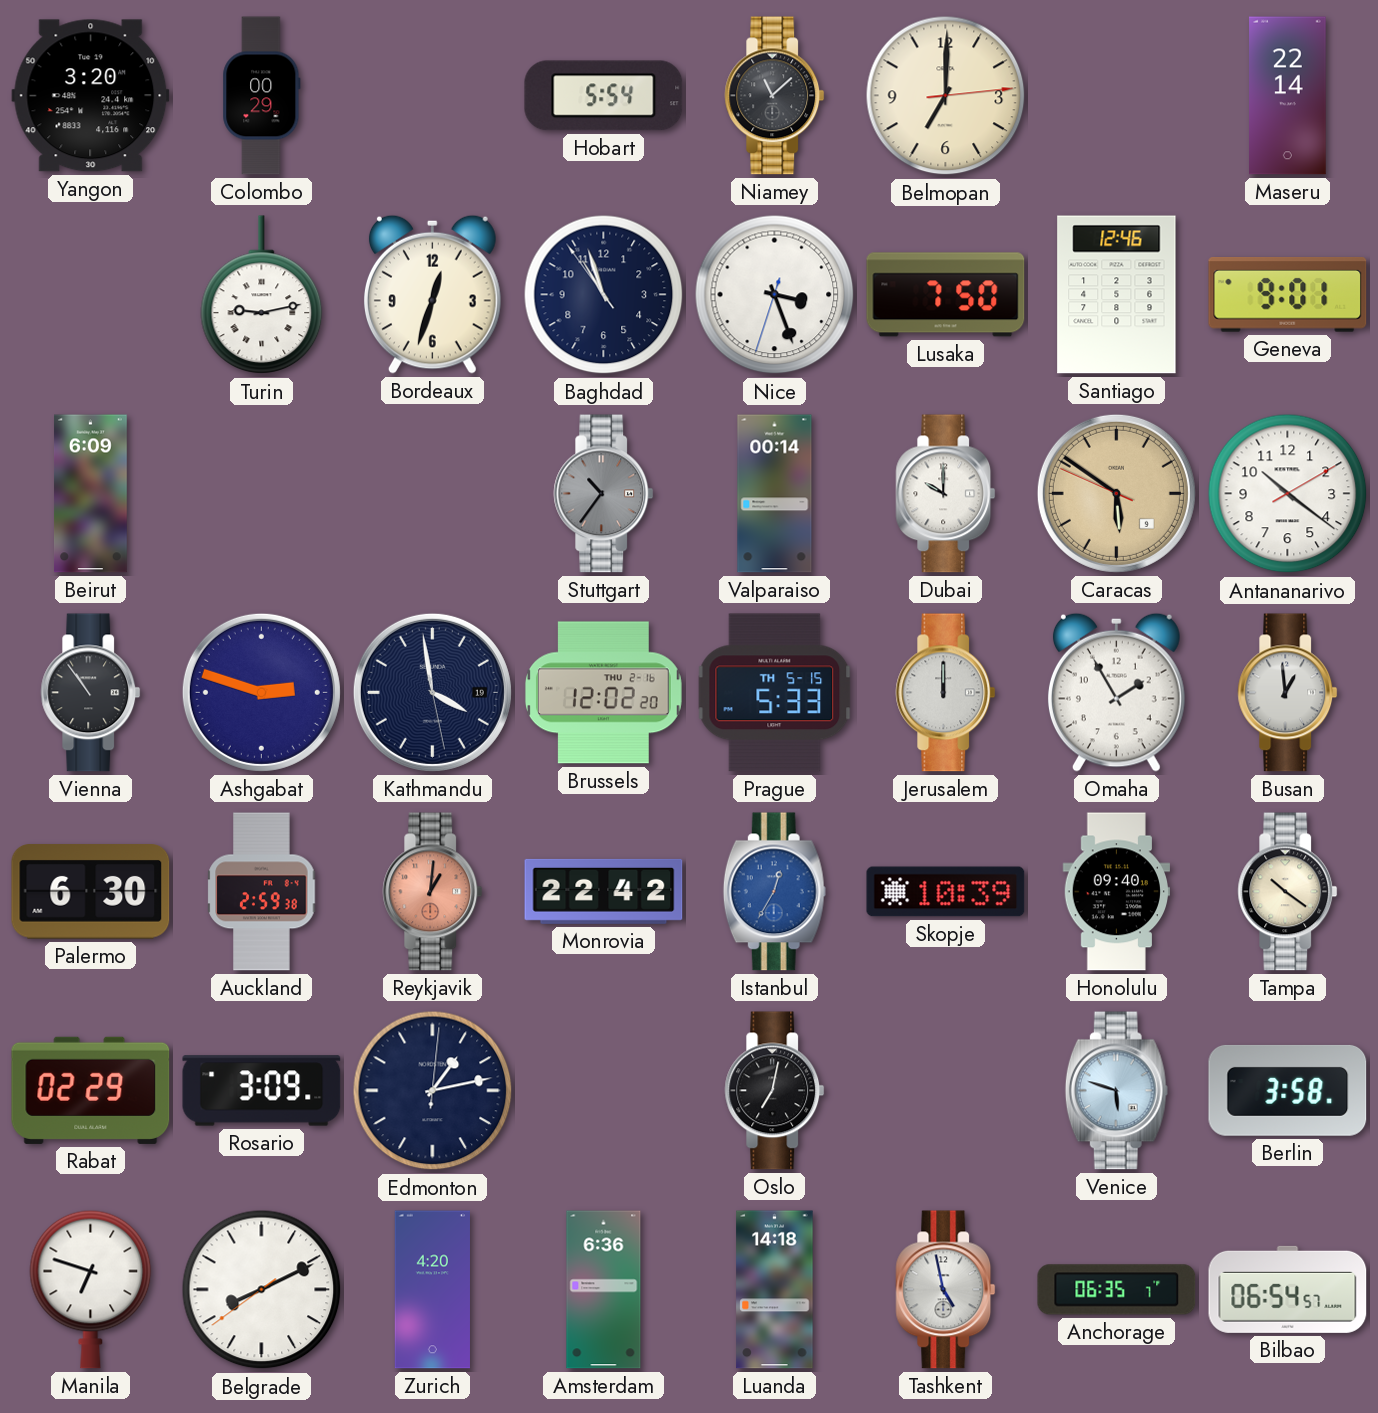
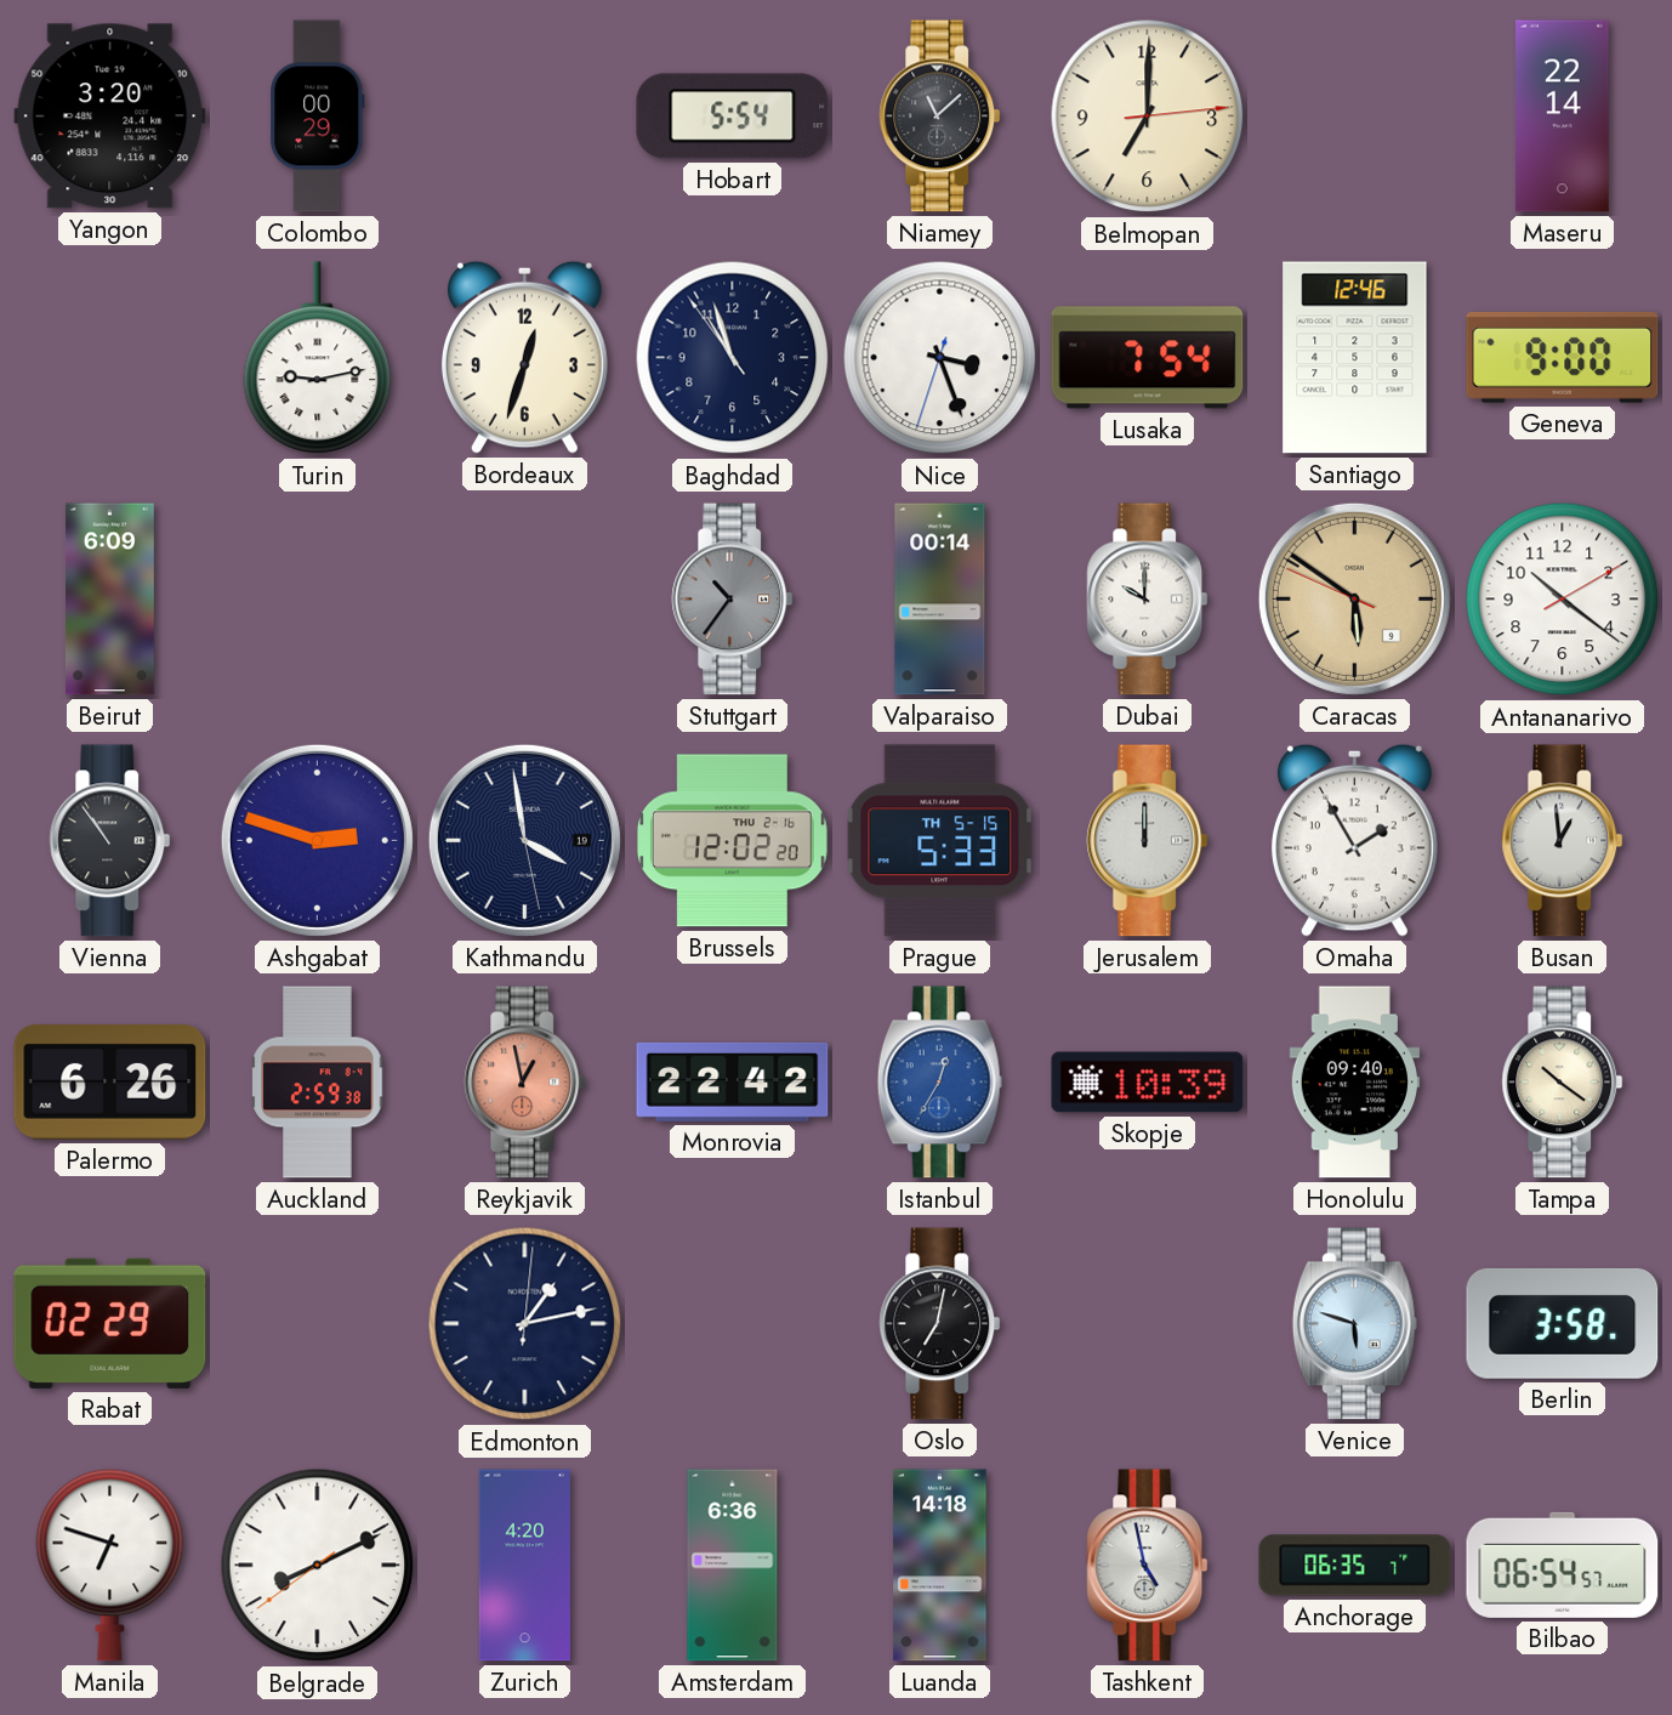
Lusaka: 7:50 -> 7:54 (1148, 358)
Geneva: 9:01 -> 9:00 (1563, 358)
Palermo: 6:30 -> 6:26 (110, 1083)
Reykjavik: 1:01 -> 12:58 (525, 1083)
Rosario: 3:09 -> none (262, 1091)
